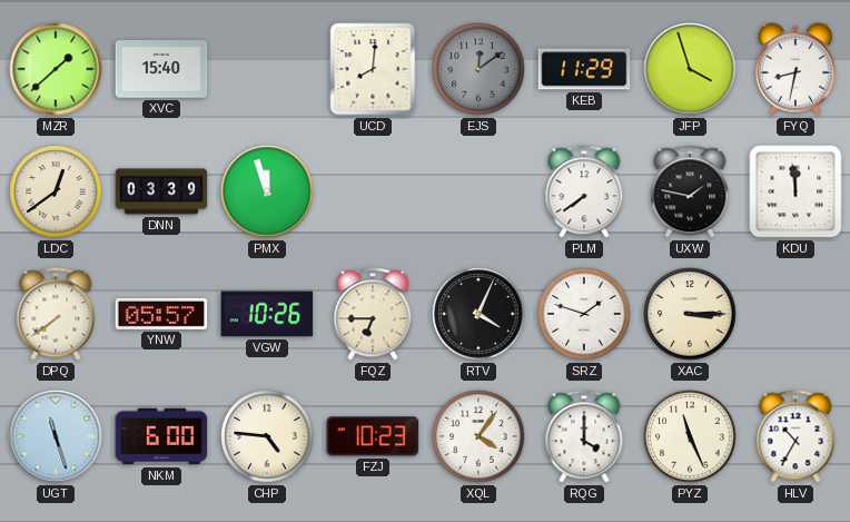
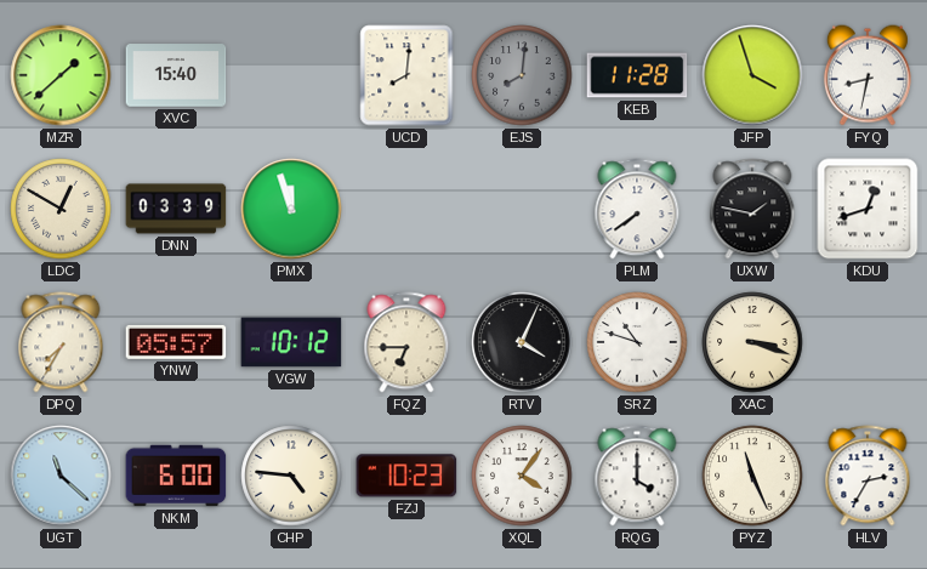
EJS: 12:09 -> 8:01 (522, 75)
KEB: 11:29 -> 11:28 (637, 75)
LDC: 12:39 -> 12:50 (61, 209)
KDU: 11:59 -> 12:42 (868, 209)
DPQ: 7:39 -> 7:35 (61, 342)
VGW: 10:26 -> 10:12 (291, 342)
SRZ: 1:48 -> 10:48 (637, 342)
XAC: 3:15 -> 3:18 (752, 342)
UGT: 11:27 -> 11:22 (61, 476)
HLV: 10:35 -> 2:35 (868, 476)
